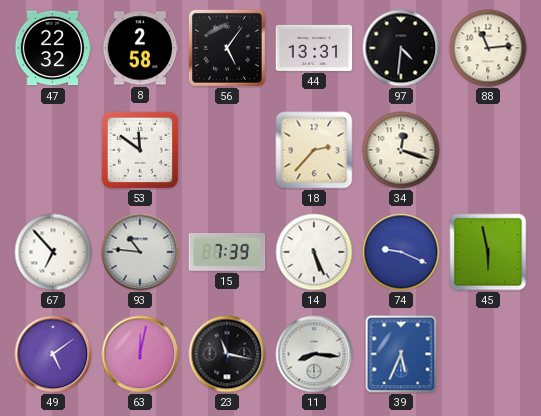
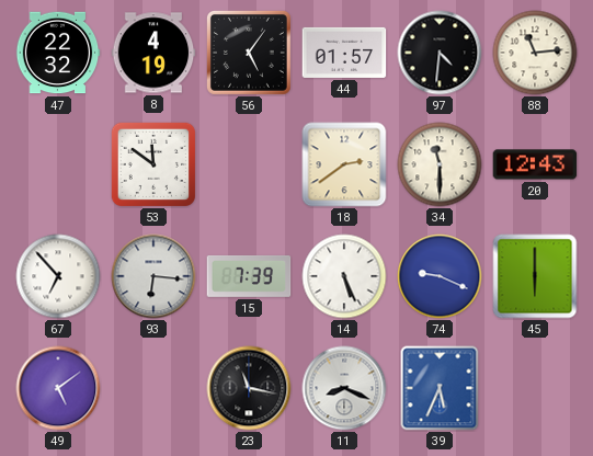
8: 2:58 -> 4:19 (153, 53)
44: 13:31 -> 01:57 (344, 53)
18: 2:37 -> 2:39 (344, 164)
34: 12:18 -> 11:30 (440, 164)
20: none -> 12:43 (535, 164)
93: 10:46 -> 6:16 (153, 276)
45: 5:58 -> 6:00 (535, 276)
63: 12:02 -> none (140, 354)
11: 8:16 -> 8:19 (344, 388)
